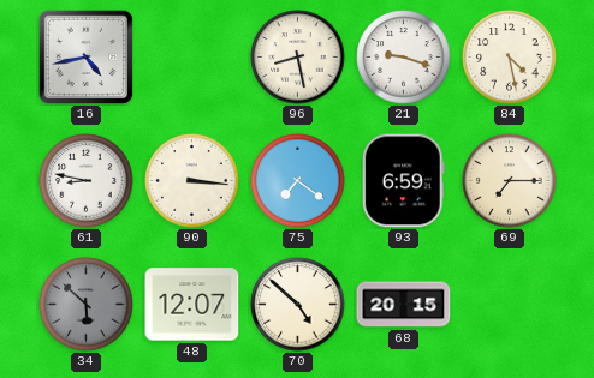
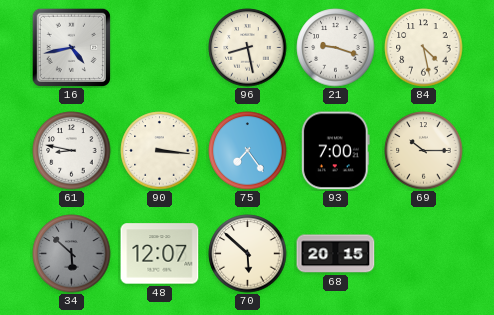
75: 7:21 -> 7:24 (248, 151)
93: 6:59 -> 7:00 (335, 151)
69: 7:15 -> 10:15 (424, 151)
70: 4:52 -> 5:52 (248, 254)
